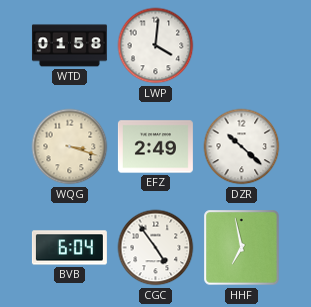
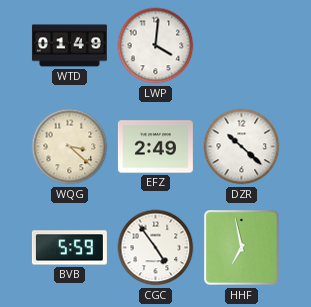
WTD: 01:58 -> 01:49 (69, 46)
WQG: 3:18 -> 3:22 (70, 147)
BVB: 6:04 -> 5:59 (69, 248)
